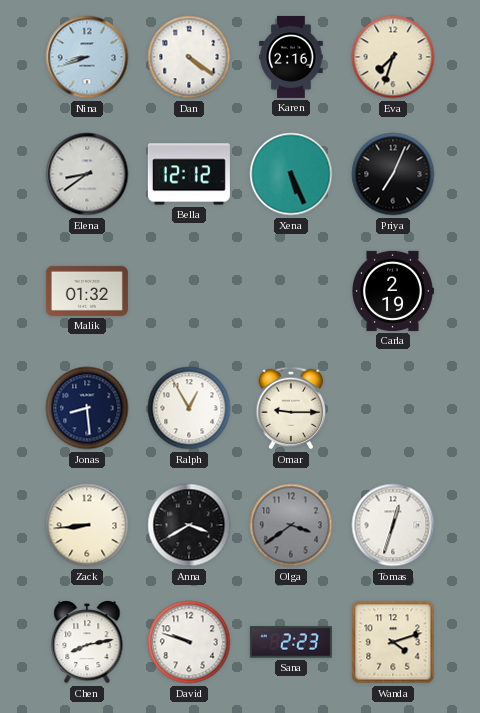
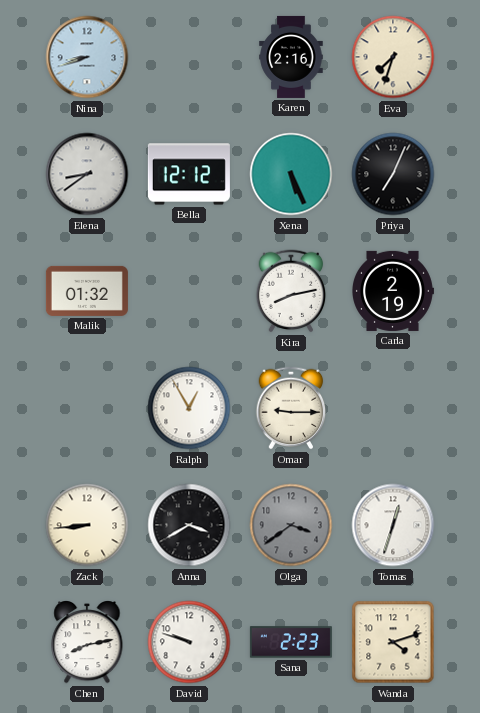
Dan: 4:21 -> none (189, 57)
Kira: none -> 8:13 (291, 291)
Jonas: 8:29 -> none (87, 408)
